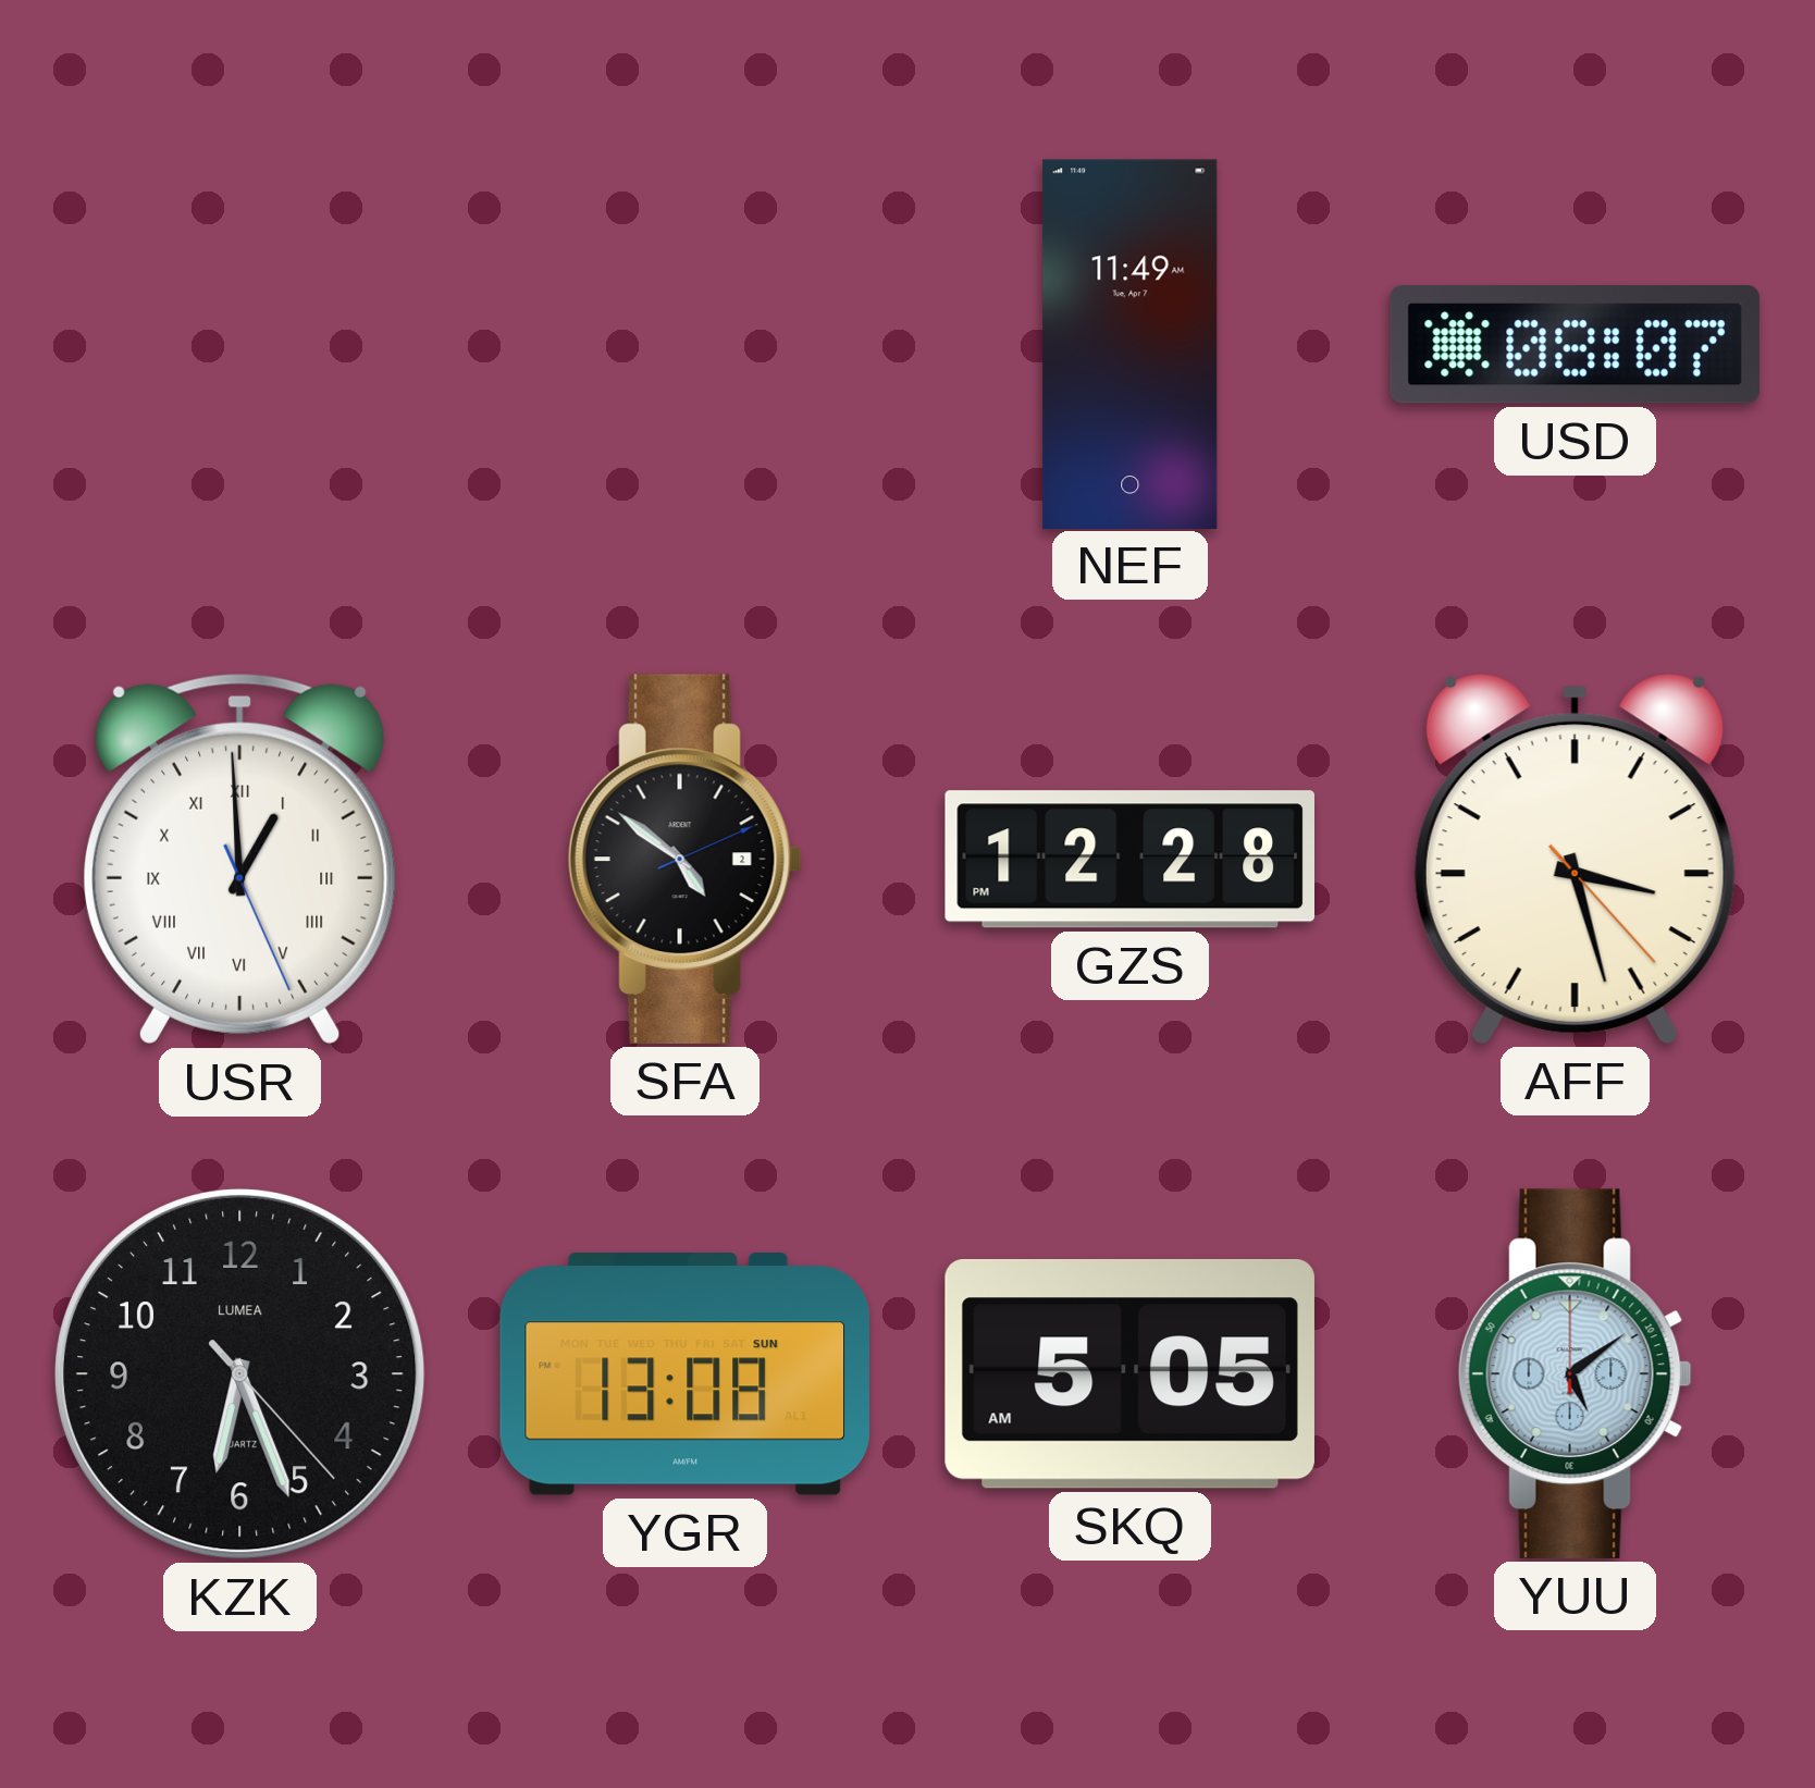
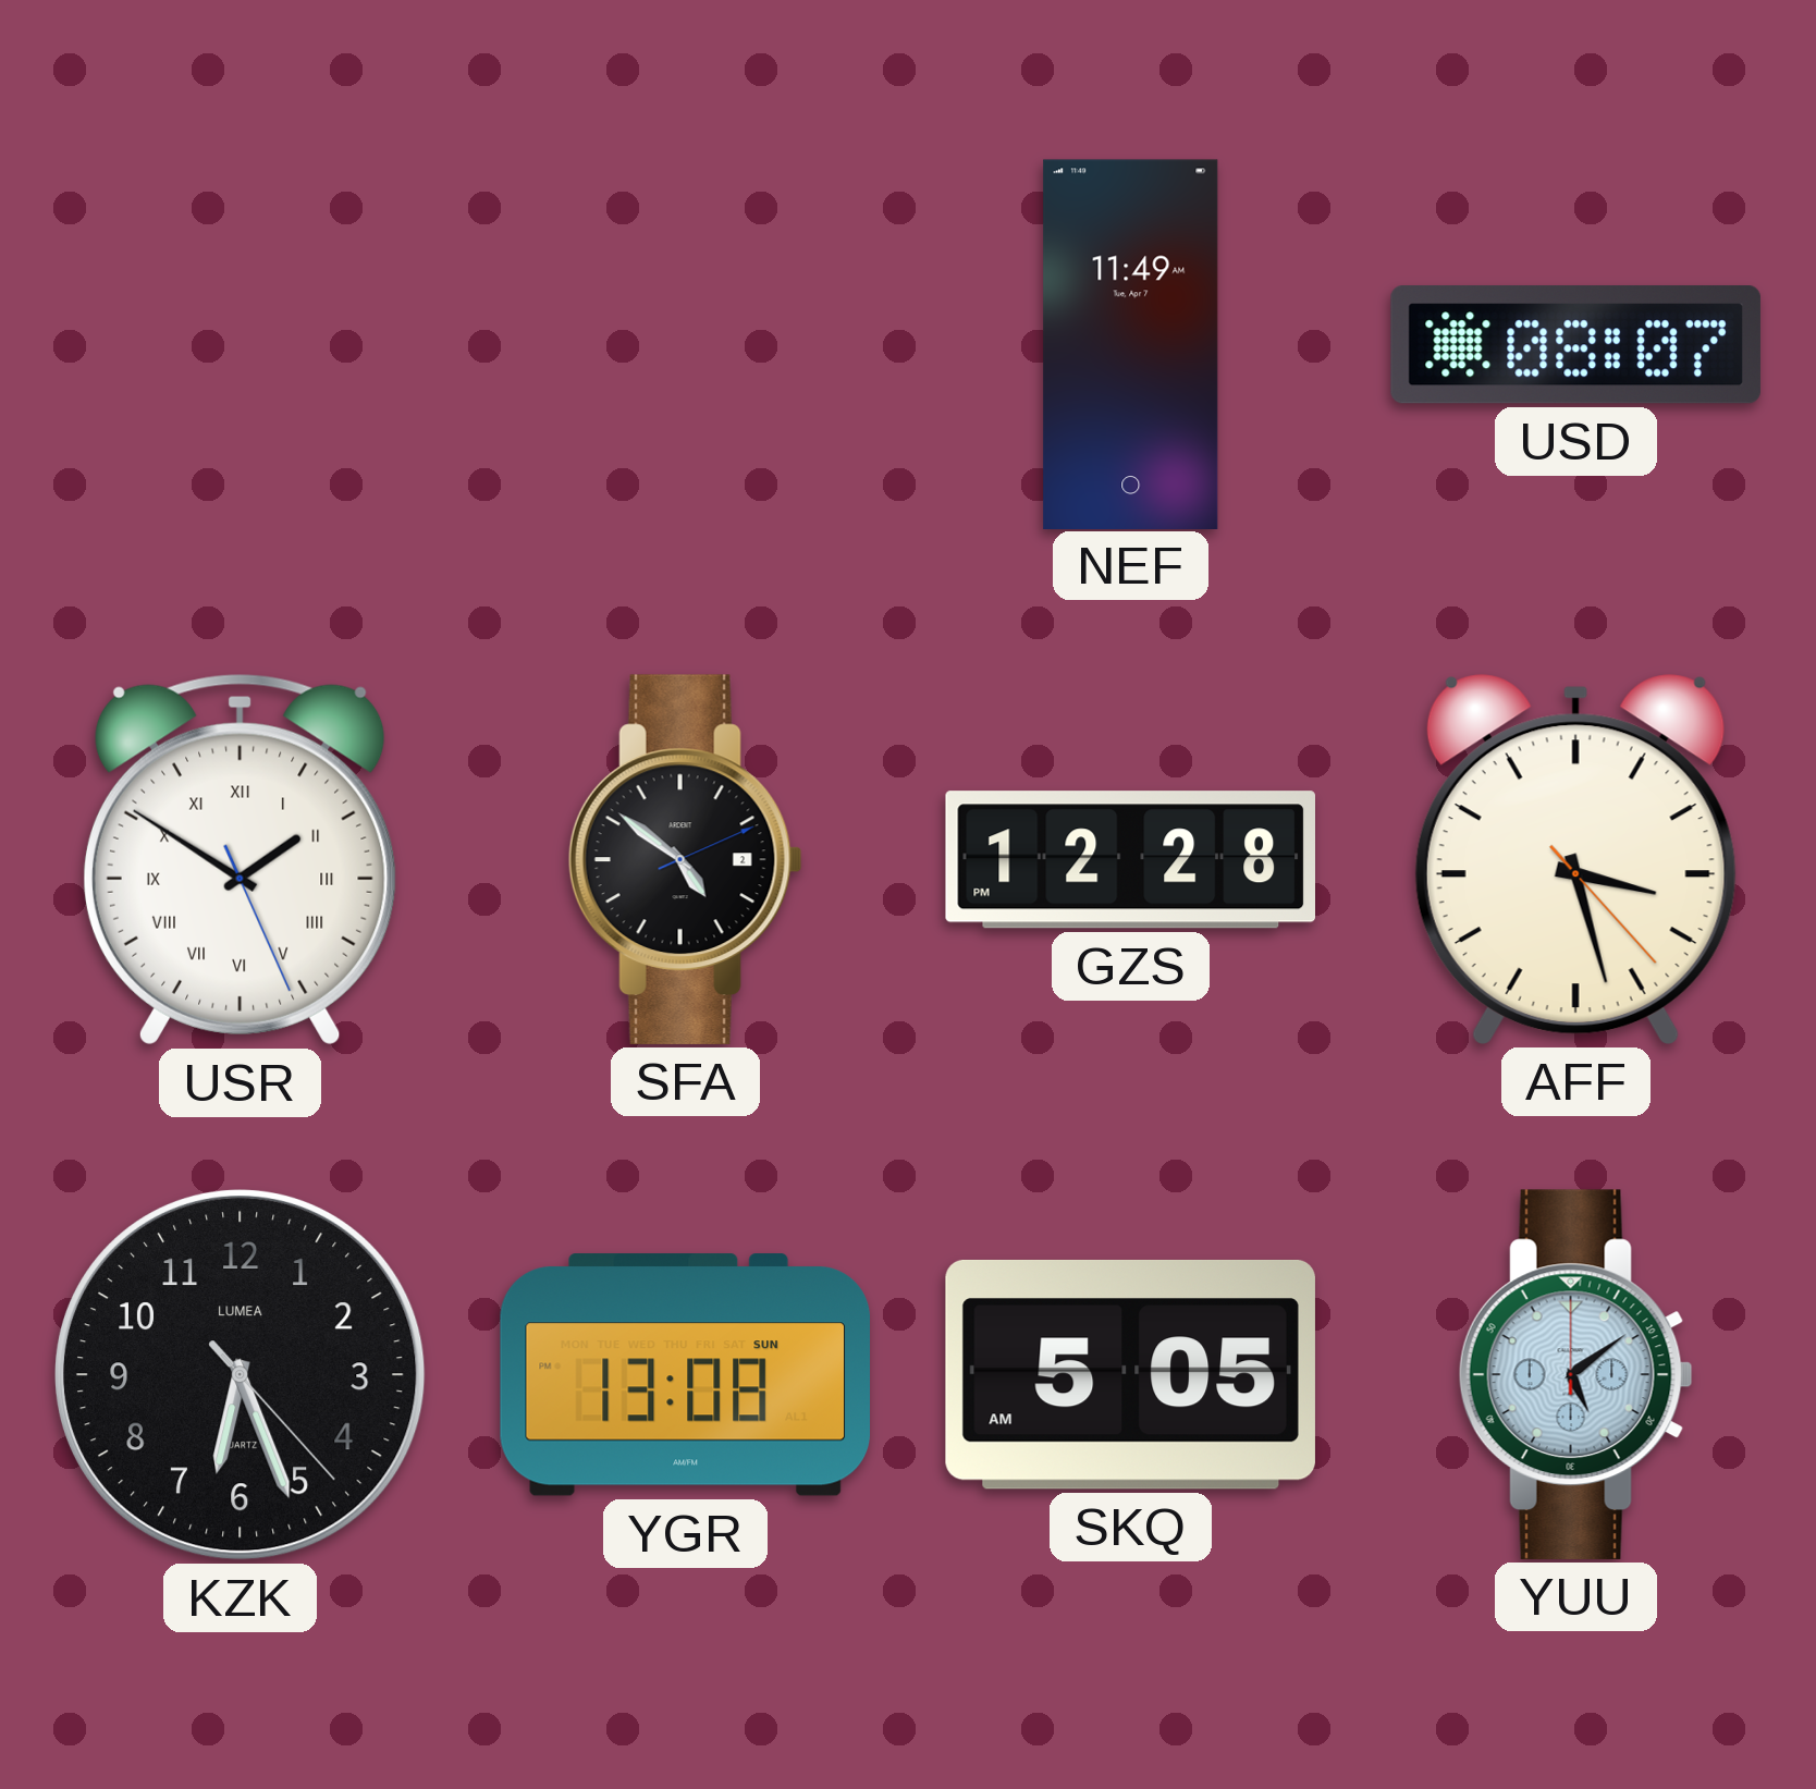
USR: 12:59 -> 1:50 (240, 859)
